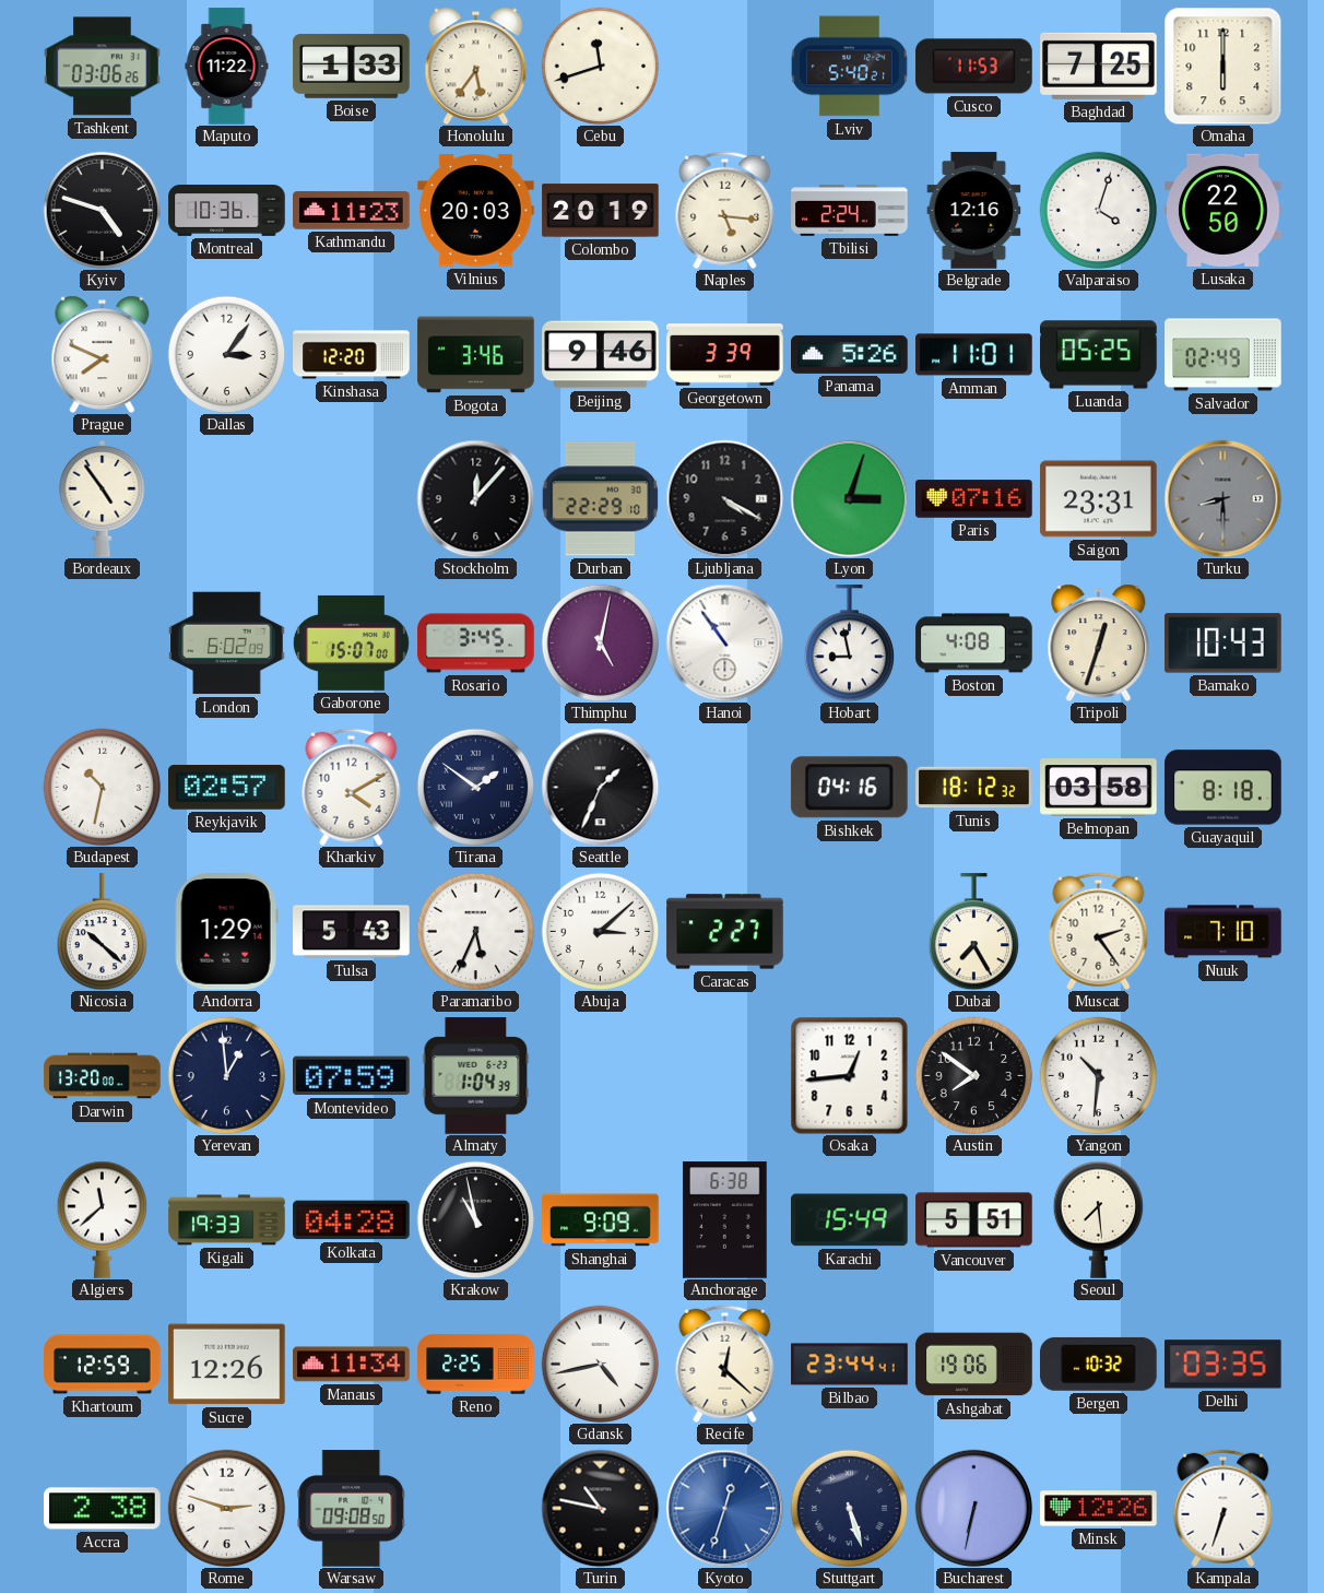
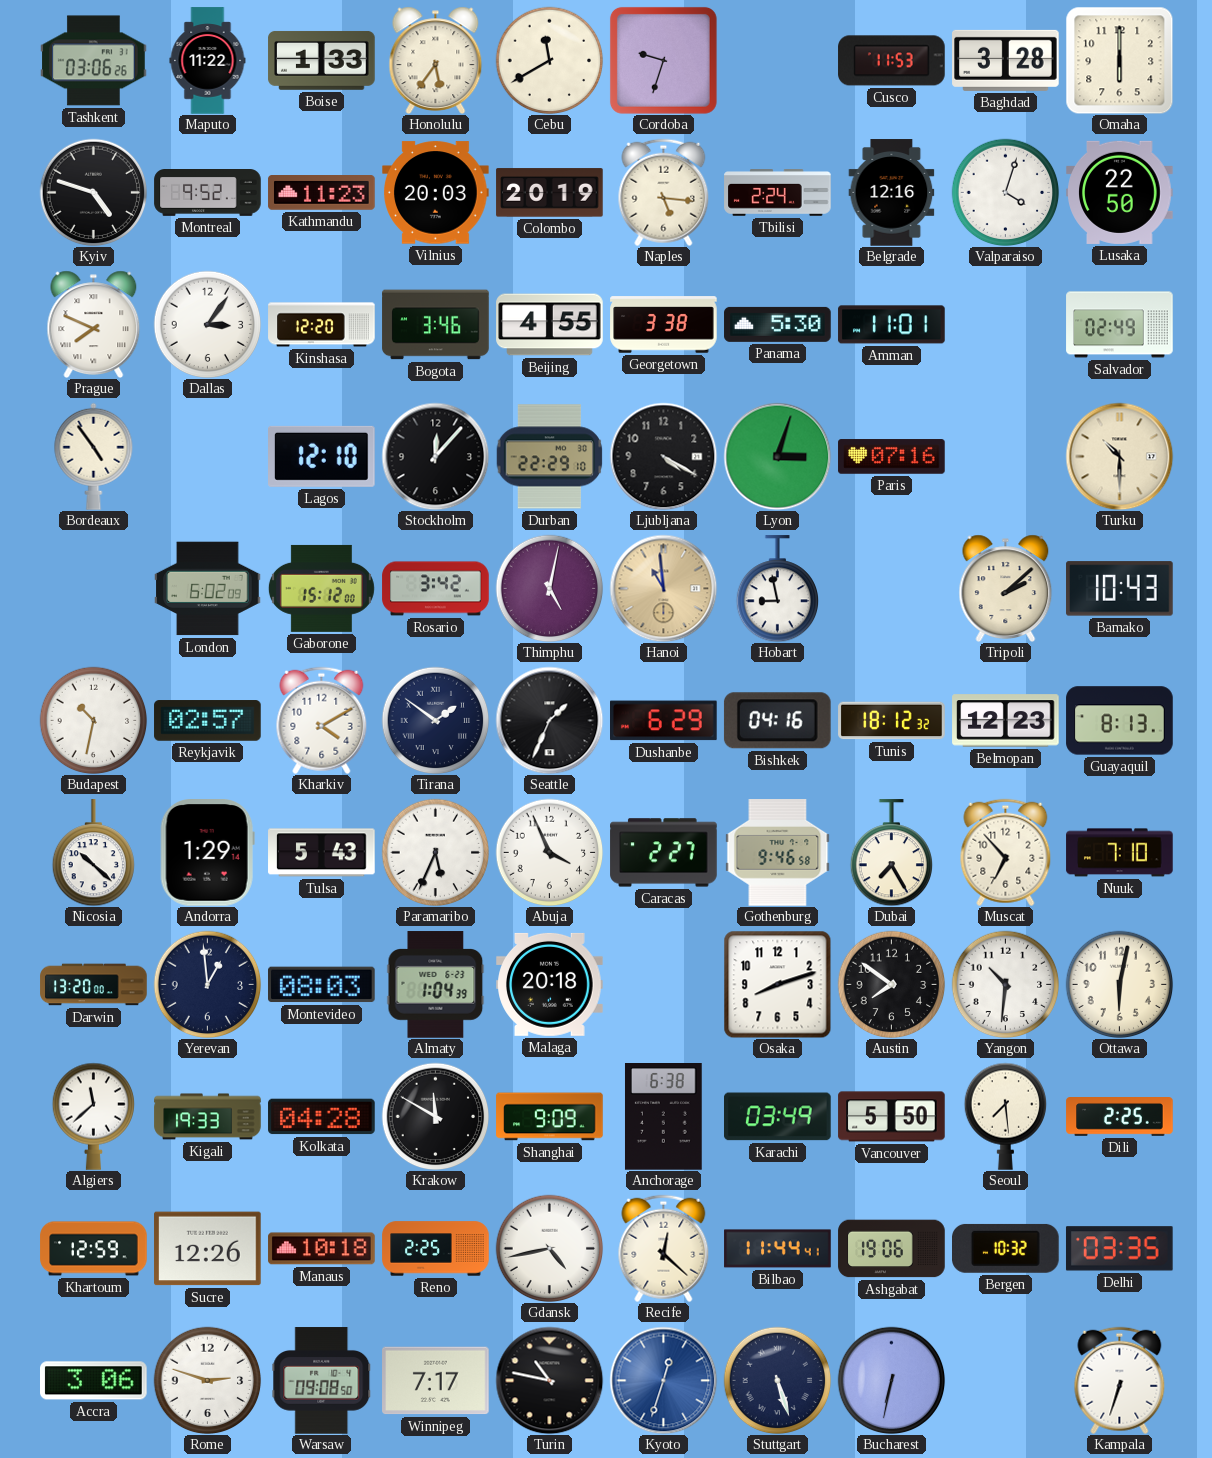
Cebu: 11:42 -> 11:40 (549, 60)
Cordoba: none -> 9:33 (663, 60)
Lviv: 5:40 -> none (849, 67)
Baghdad: 7:25 -> 3:28 (1006, 60)
Montreal: 10:36 -> 9:52 (208, 193)
Beijing: 9:46 -> 4:55 (550, 325)
Georgetown: 3:39 -> 3:38 (664, 325)
Panama: 5:26 -> 5:30 (778, 324)
Luanda: 05:25 -> none (1099, 355)
Lagos: none -> 12:10 (322, 456)
Saigon: 23:31 -> none (1099, 499)
Turku: 8:30 -> 10:30 (1119, 456)
Turku dial: grey -> cream (1119, 456)
Gaborone: 15:07 -> 15:12 (321, 588)
Rosario: 3:45 -> 3:42 (436, 589)
Hanoi: 10:54 -> 10:59 (663, 588)
Hanoi dial: white -> champagne (663, 588)
Boston: 4:08 -> none (974, 644)
Tripoli: 12:33 -> 2:08 (1006, 588)
Dushanbe: none -> 6:29 (664, 721)
Belmopan: 03:58 -> 12:23 (1006, 721)
Guayaquil: 8:18 -> 8:13 (1120, 721)
Abuja: 3:08 -> 3:56 (549, 852)
Gothenburg: none -> 9:46 (778, 853)
Muscat: 2:24 -> 6:53 (1006, 852)
Montevideo: 07:59 -> 08:03 (322, 985)
Malaga: none -> 20:18 (550, 984)
Osaka: 12:44 -> 8:12 (777, 984)
Ottawa: none -> 6:02 (1119, 984)
Krakow: 10:58 -> 11:50 (435, 1116)
Karachi: 15:49 -> 03:49 (778, 1117)
Vancouver: 5:51 -> 5:50 (892, 1117)
Dili: none -> 2:25 (1120, 1117)
Manaus: 11:34 -> 10:18 (322, 1249)
Bilbao: 23:44 -> 11:44 (778, 1249)
Accra: 2:38 -> 3:06 (94, 1381)
Winnipeg: none -> 7:17 (436, 1381)
Minsk: 12:26 -> none (1099, 1509)
